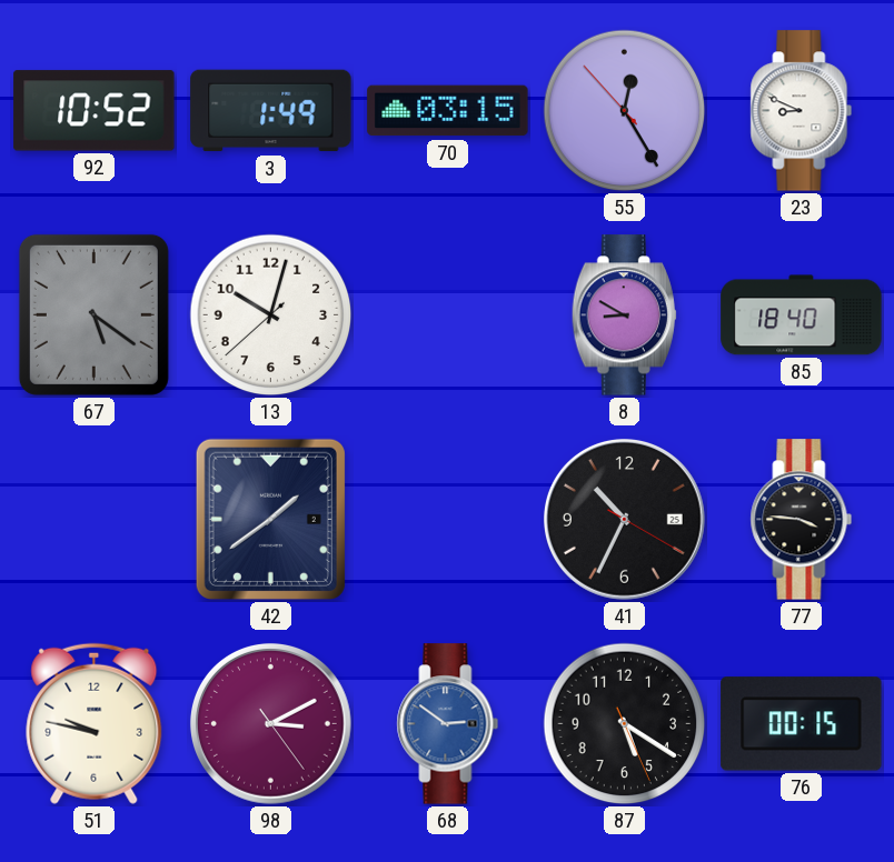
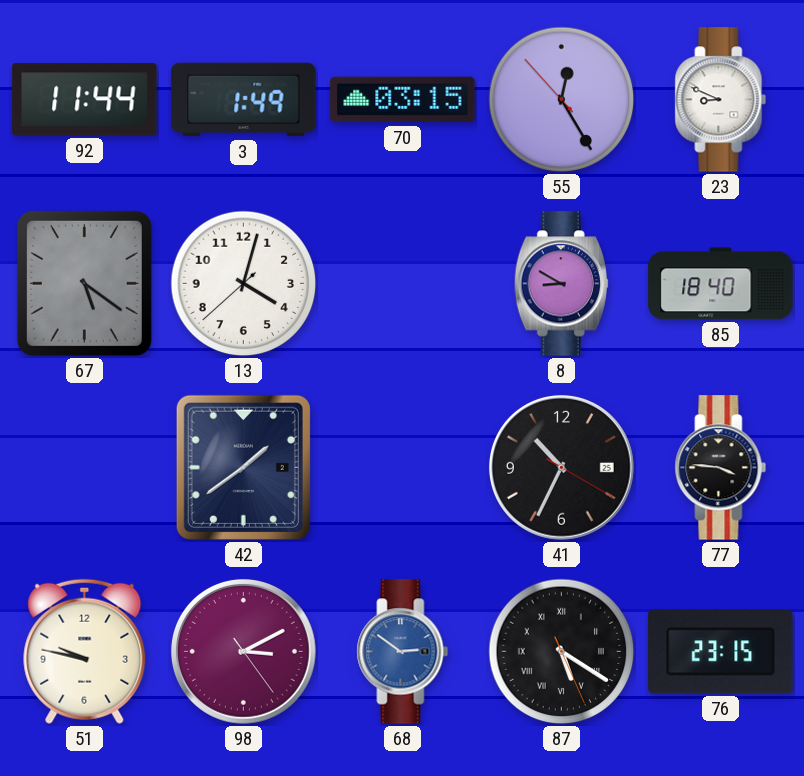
92: 10:52 -> 11:44 (85, 100)
13: 10:02 -> 4:02 (244, 284)
87 numerals: Arabic -> Roman (562, 652)
76: 00:15 -> 23:15 (721, 652)
